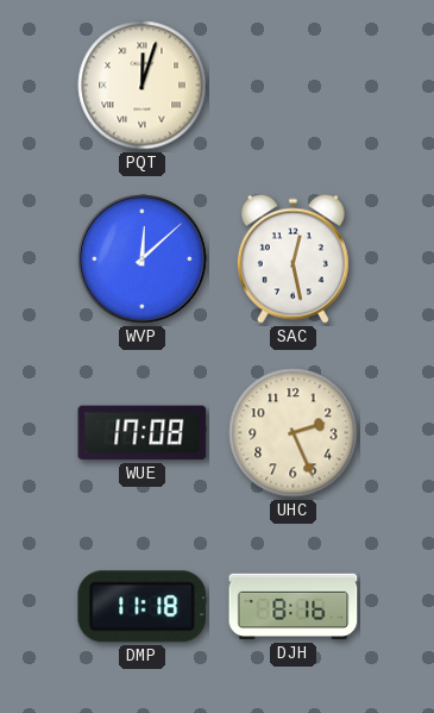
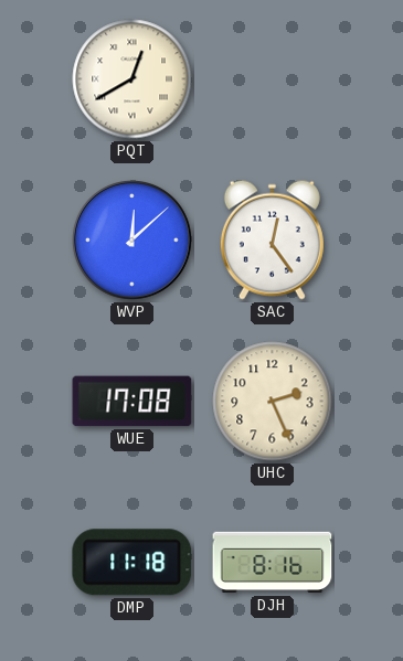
PQT: 12:03 -> 12:40 (132, 79)
SAC: 12:28 -> 12:24 (272, 239)
